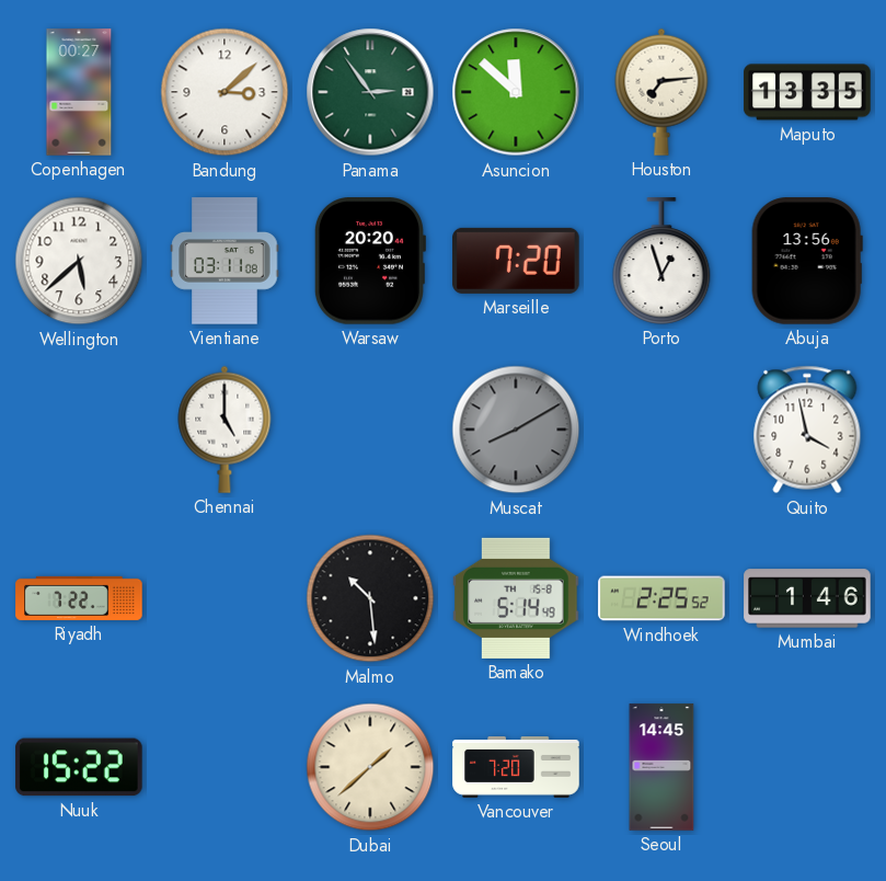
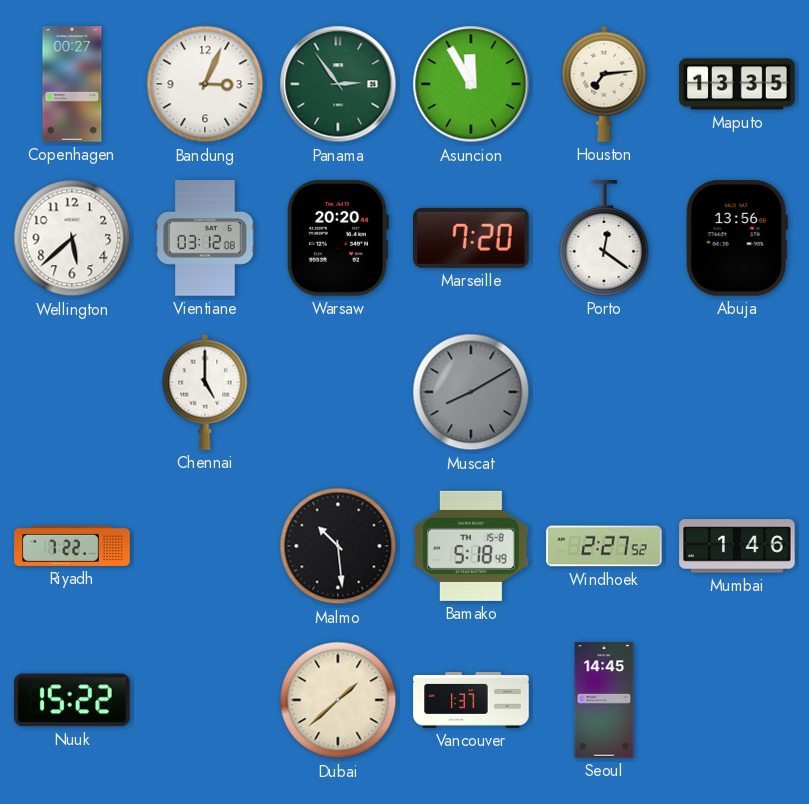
Bandung: 3:08 -> 3:04 (205, 84)
Asuncion: 11:52 -> 11:55 (471, 84)
Vientiane: 03:11 -> 03:12 (205, 238)
Porto: 12:57 -> 12:21 (604, 238)
Quito: 3:58 -> none (807, 430)
Bamako: 5:14 -> 5:18 (471, 546)
Windhoek: 2:25 -> 2:27 (604, 546)
Vancouver: 7:20 -> 1:37 (471, 701)
